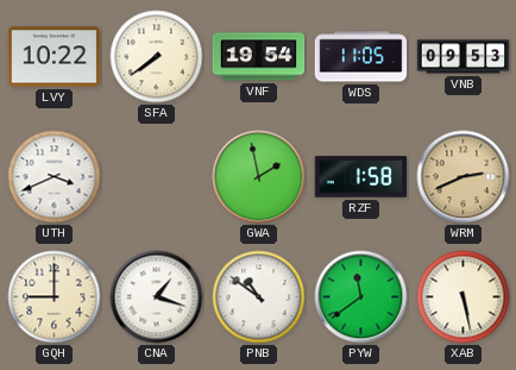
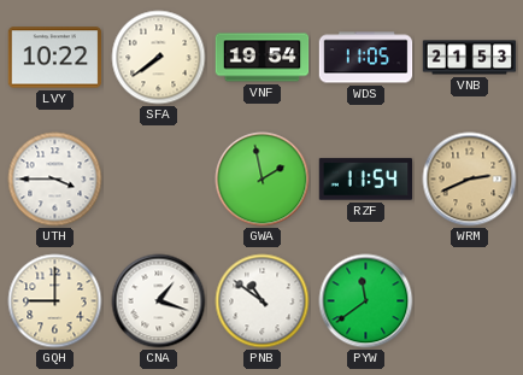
VNB: 09:53 -> 21:53 (470, 58)
UTH: 3:41 -> 3:45 (55, 180)
RZF: 1:58 -> 11:54 (366, 180)
XAB: 5:28 -> none (464, 297)
